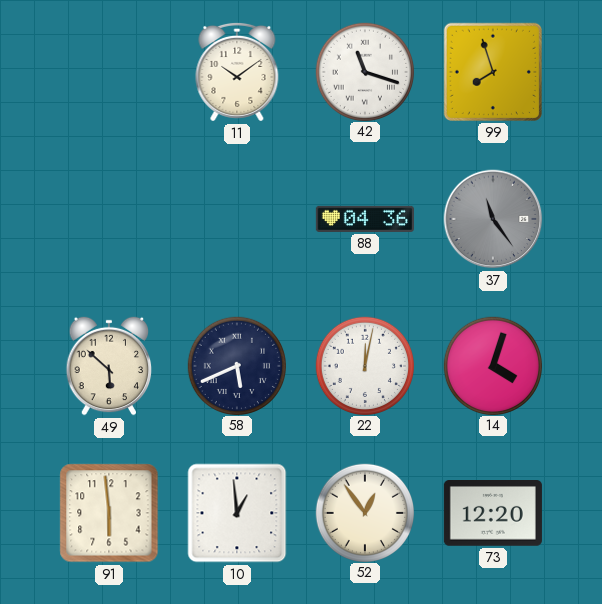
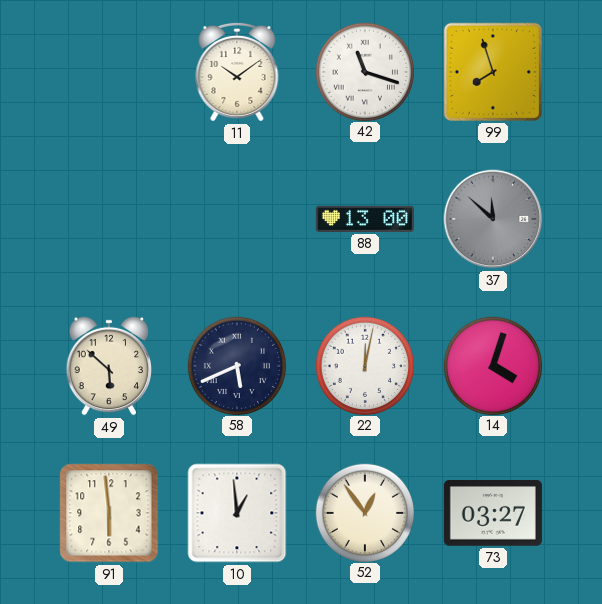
88: 04:36 -> 13:00 (365, 219)
37: 11:24 -> 11:52 (493, 219)
73: 12:20 -> 03:27 (493, 514)
